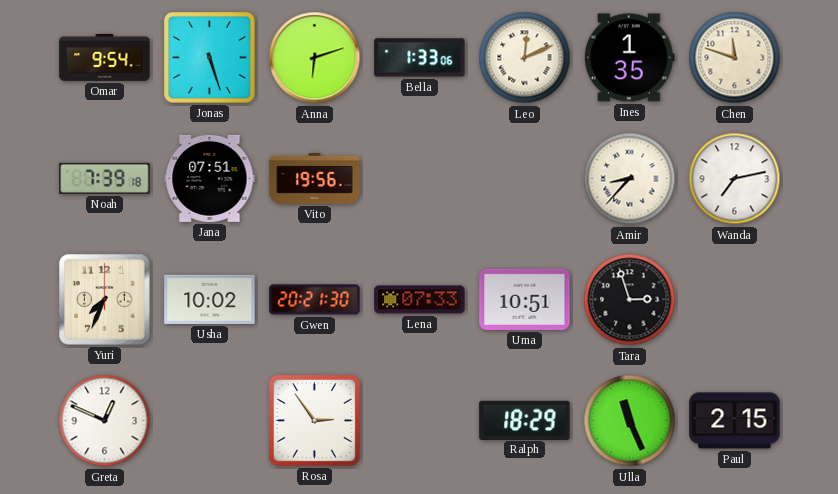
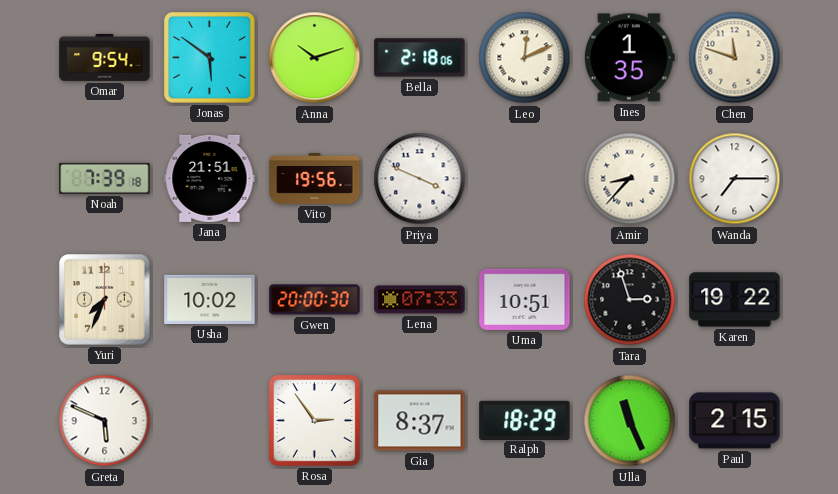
Jonas: 5:27 -> 5:51 (210, 58)
Anna: 6:12 -> 10:12 (315, 58)
Bella: 1:33 -> 2:18 (420, 58)
Jana: 07:51 -> 21:51 (210, 178)
Priya: none -> 3:49 (420, 179)
Wanda: 7:13 -> 7:15 (735, 179)
Gwen: 20:21 -> 20:00 (315, 300)
Karen: none -> 19:22 (735, 300)
Greta: 12:49 -> 5:49 (105, 421)
Gia: none -> 8:37 (420, 421)
